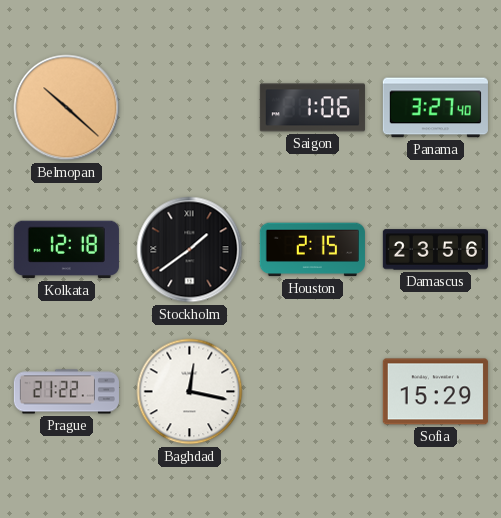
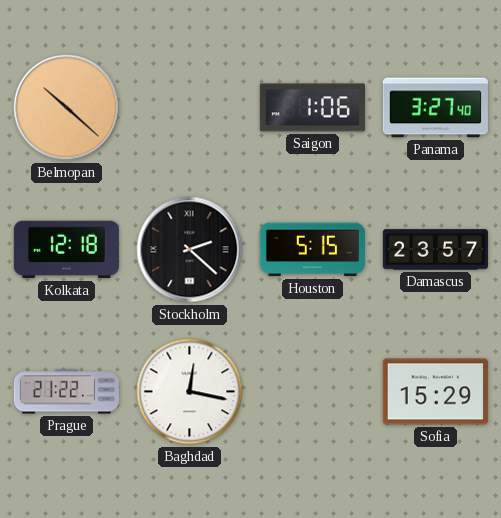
Stockholm: 1:39 -> 2:22 (190, 250)
Houston: 2:15 -> 5:15 (312, 250)
Damascus: 23:56 -> 23:57 (435, 250)
